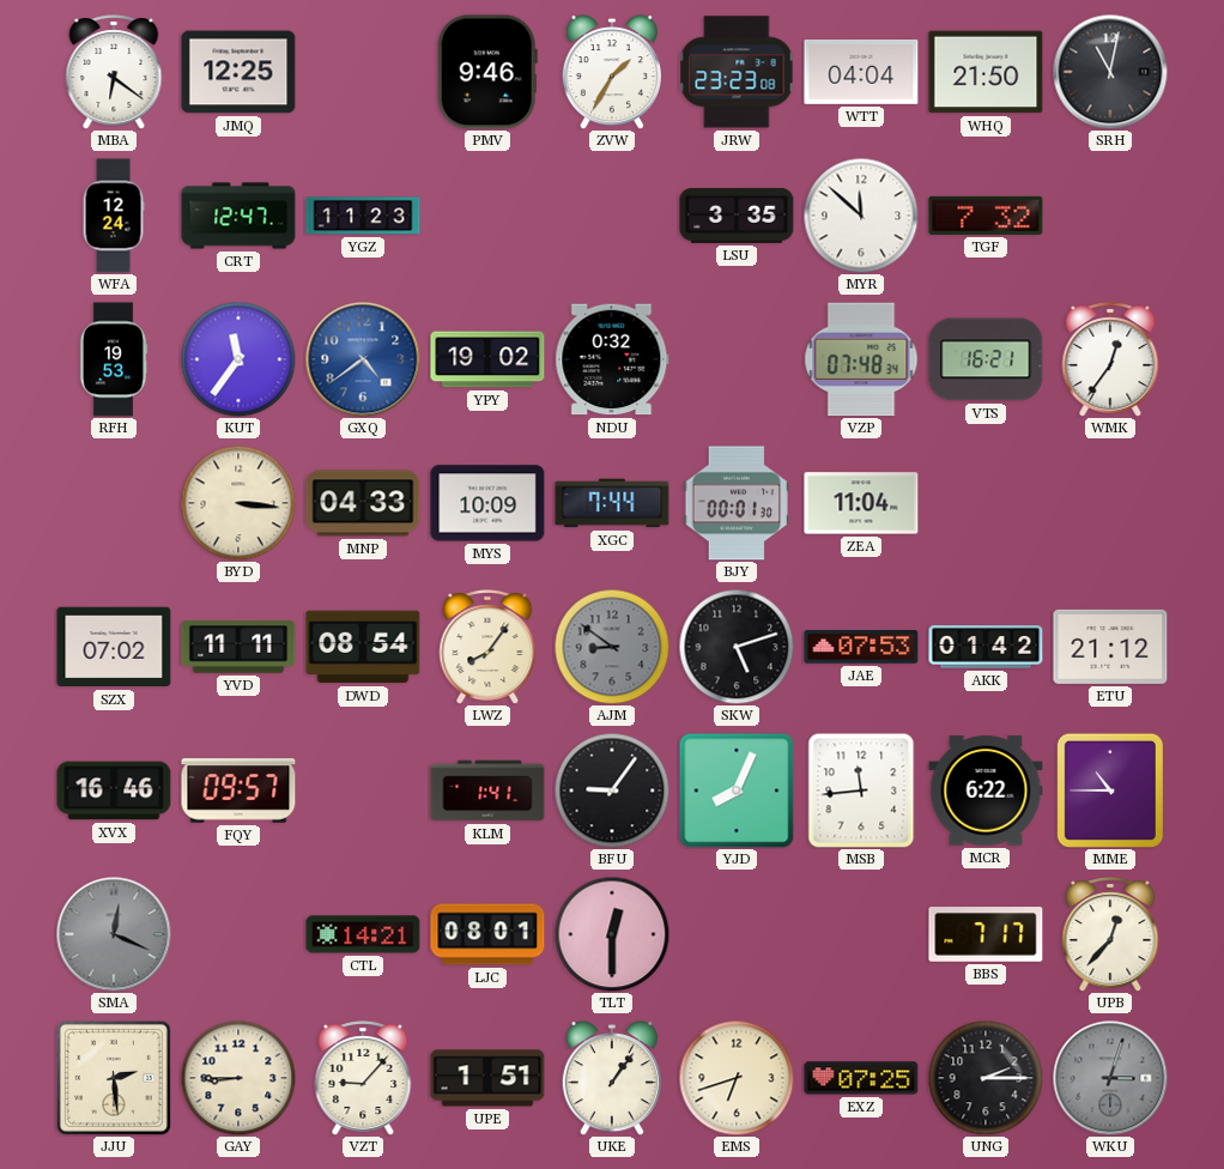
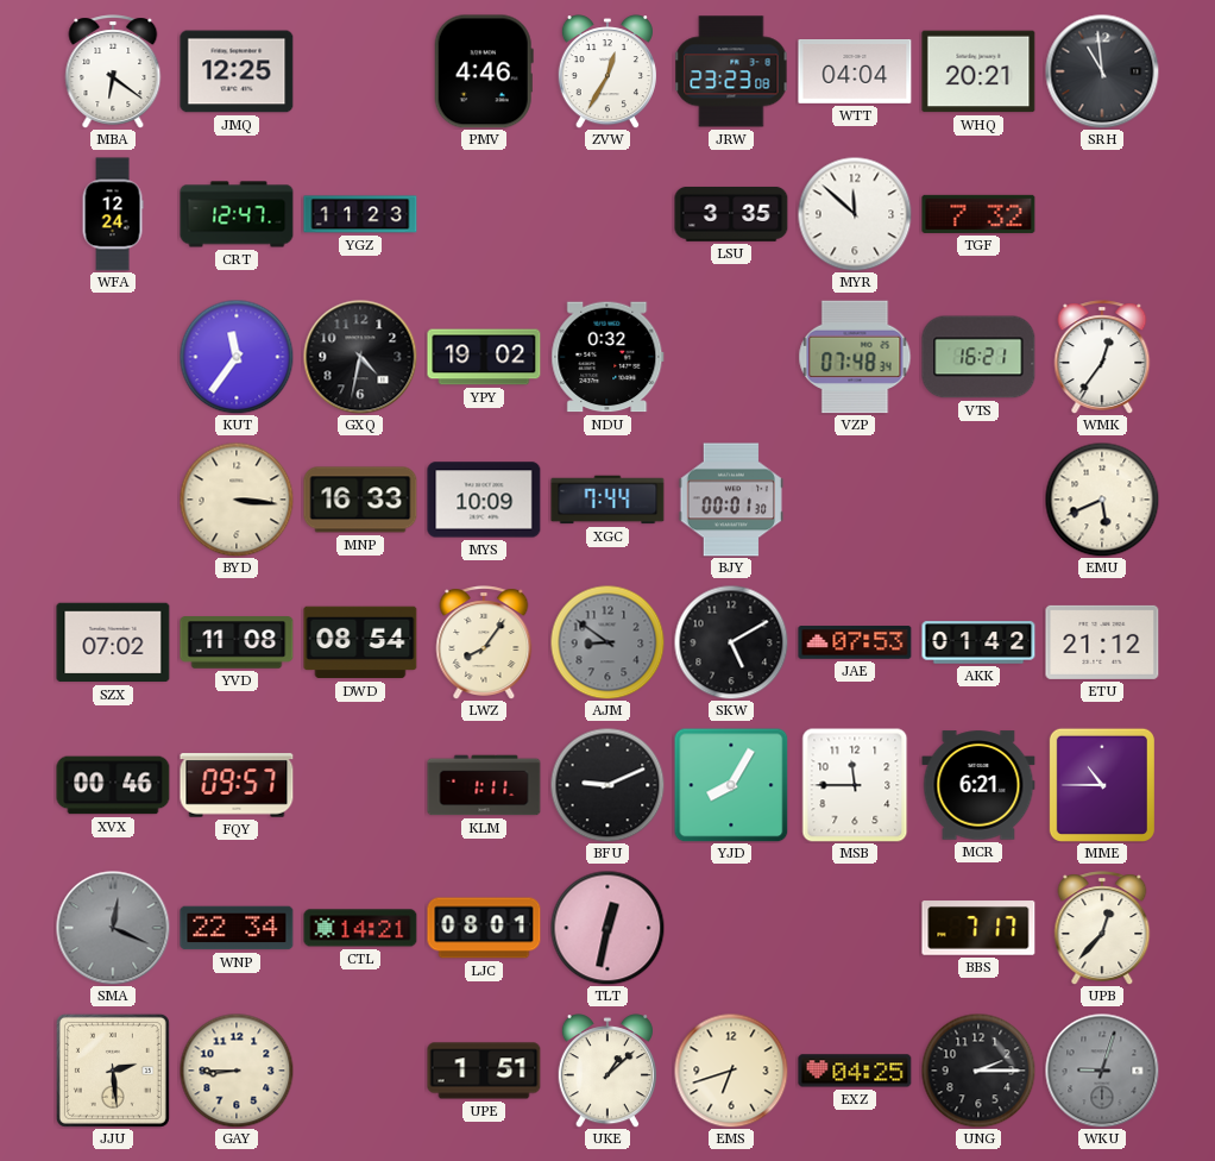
PMV: 9:46 -> 4:46 (484, 71)
ZVW: 1:35 -> 12:35 (607, 71)
WHQ: 21:50 -> 20:21 (978, 71)
SRH: 11:02 -> 10:59 (1102, 71)
RFH: 19:53 -> none (114, 359)
GXQ: 4:39 -> 4:32 (360, 357)
GXQ dial: blue -> black (360, 357)
MNP: 04:33 -> 16:33 (360, 500)
ZEA: 11:04 -> none (861, 503)
EMU: none -> 5:41 (1102, 500)
YVD: 11:11 -> 11:08 (237, 642)
SKW: 5:12 -> 5:10 (731, 642)
XVX: 16:46 -> 00:46 (113, 785)
KLM: 1:41 -> 1:11 (484, 785)
BFU: 9:06 -> 9:11 (607, 785)
YJD: 8:04 -> 8:05 (731, 785)
MSB: 11:44 -> 11:45 (855, 785)
MCR: 6:22 -> 6:21 (978, 785)
WNP: none -> 22:34 (237, 928)
TLT: 12:30 -> 12:32 (607, 928)
VZT: 9:07 -> none (363, 1078)
UKE: 1:06 -> 1:08 (607, 1071)
EXZ: 07:25 -> 04:25 (855, 1071)
WKU: 3:03 -> 9:03 (1102, 1071)
